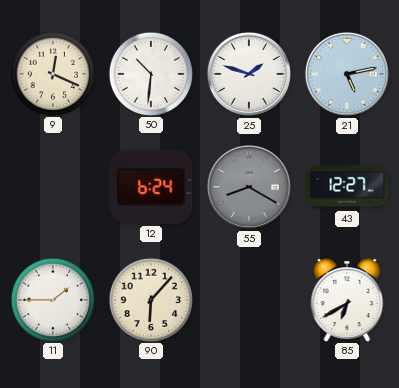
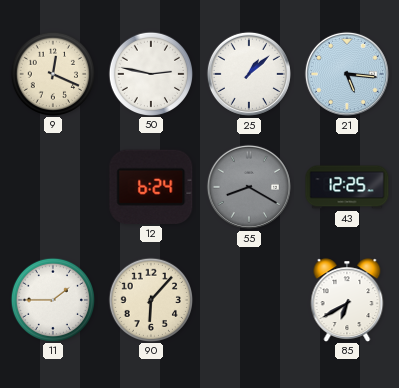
50: 10:31 -> 2:47 (150, 73)
25: 1:48 -> 1:08 (249, 74)
21: 5:13 -> 5:16 (347, 74)
43: 12:27 -> 12:25 (347, 187)
